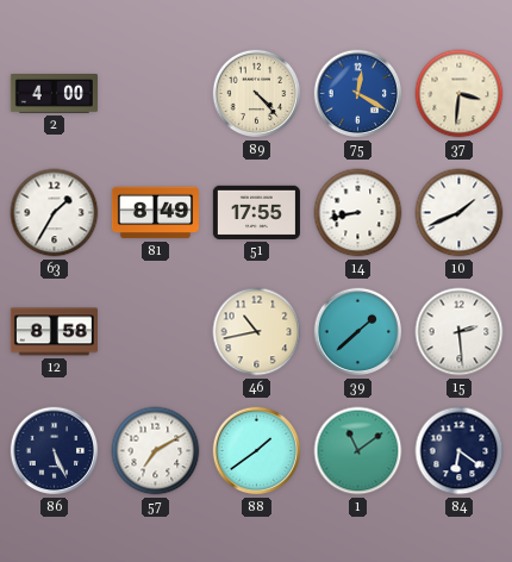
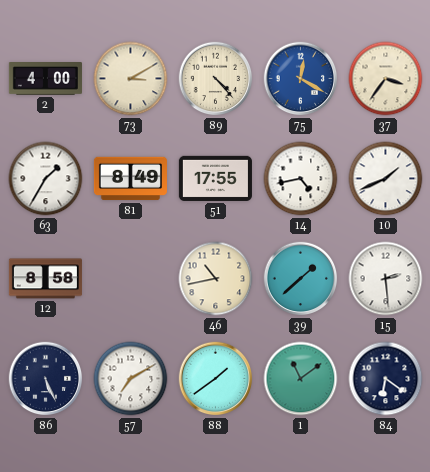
73: none -> 3:10 (131, 79)
37: 3:31 -> 3:36 (386, 79)
14: 8:43 -> 4:43 (301, 179)
